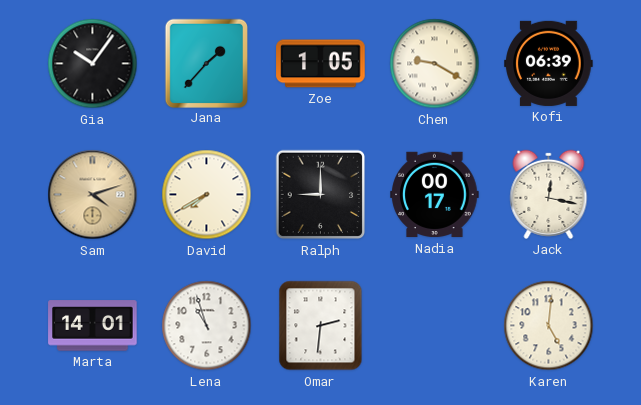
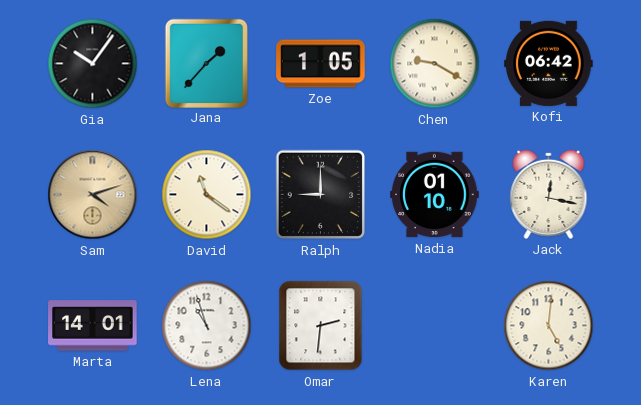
Kofi: 06:39 -> 06:42 (549, 63)
David: 7:40 -> 11:21 (207, 195)
Nadia: 00:17 -> 01:10 (435, 195)
